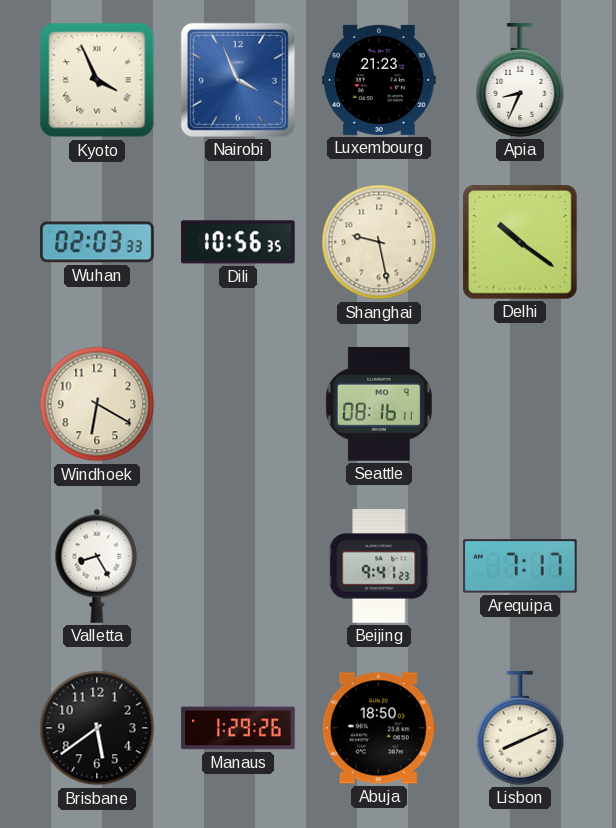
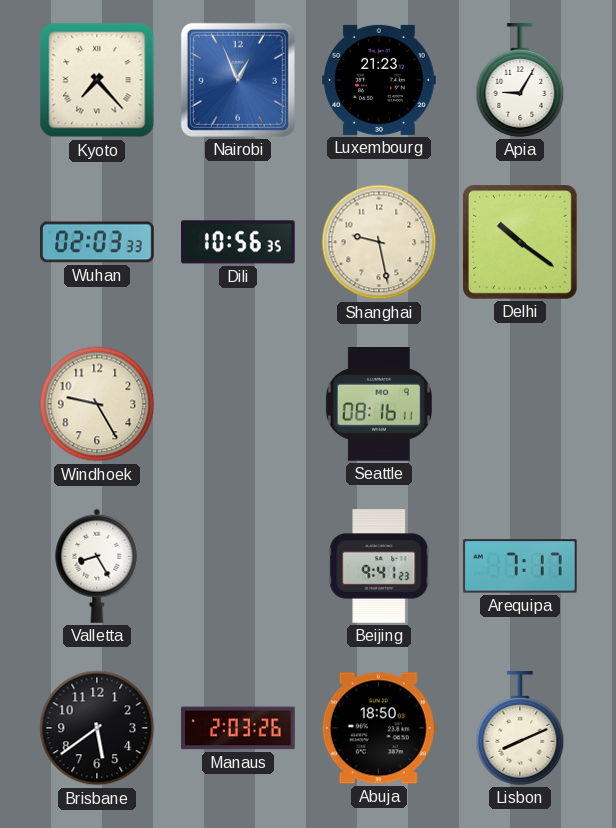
Kyoto: 3:56 -> 7:23 (97, 80)
Nairobi: 3:56 -> 12:56 (238, 80)
Apia: 8:34 -> 9:05 (520, 80)
Windhoek: 6:20 -> 9:25 (97, 404)
Manaus: 1:29 -> 2:03 (238, 728)
